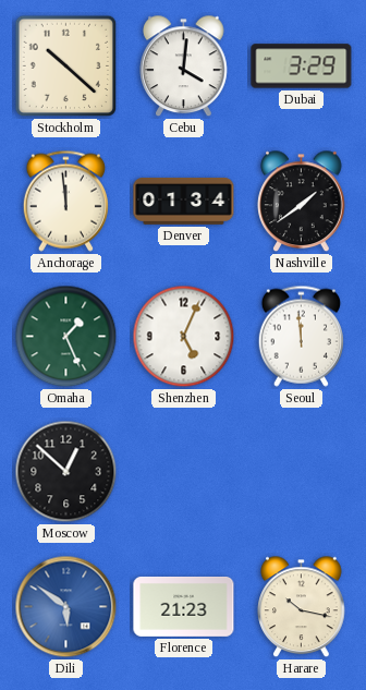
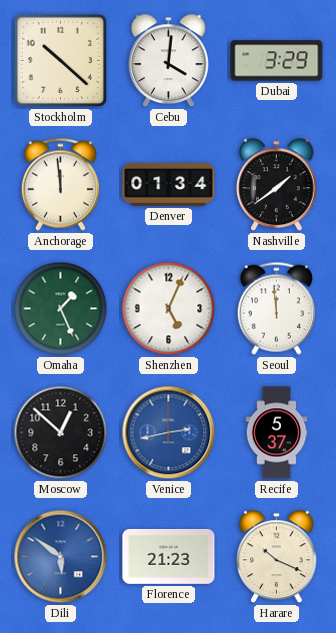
Venice: none -> 2:43 (169, 433)
Recife: none -> 5:37 (277, 433)
Harare: 10:17 -> 10:19 (277, 557)
